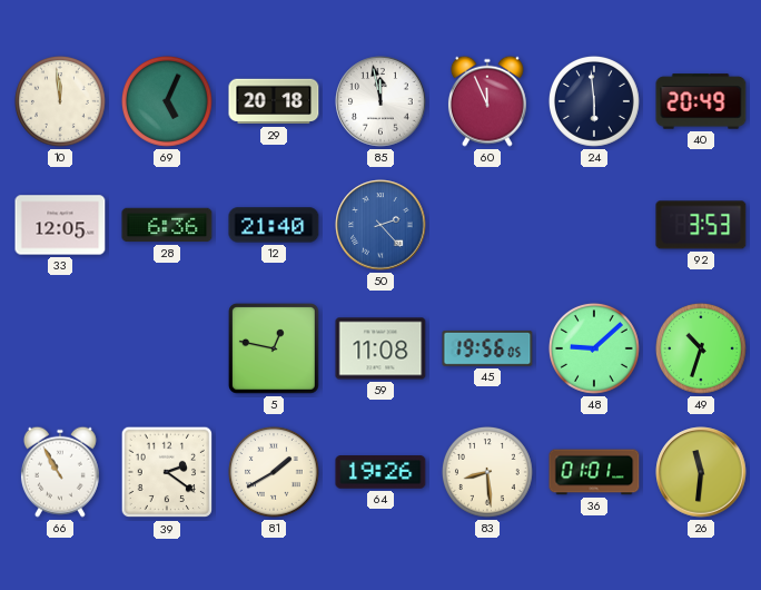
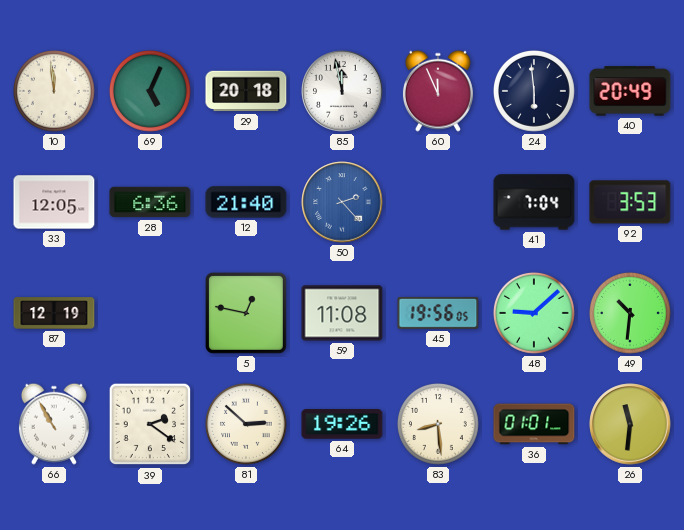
41: none -> 7:04 (534, 202)
87: none -> 12:19 (54, 313)
49: 10:33 -> 10:31 (630, 313)
81: 1:40 -> 2:52 (246, 424)
